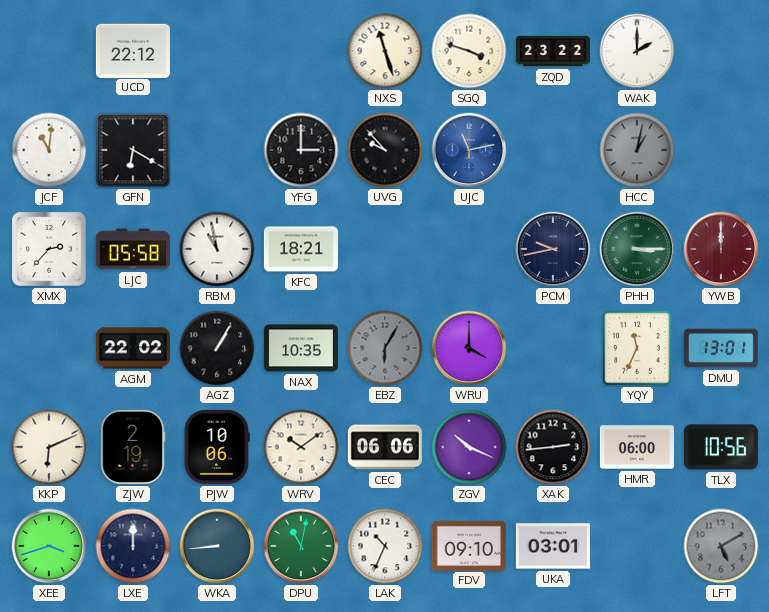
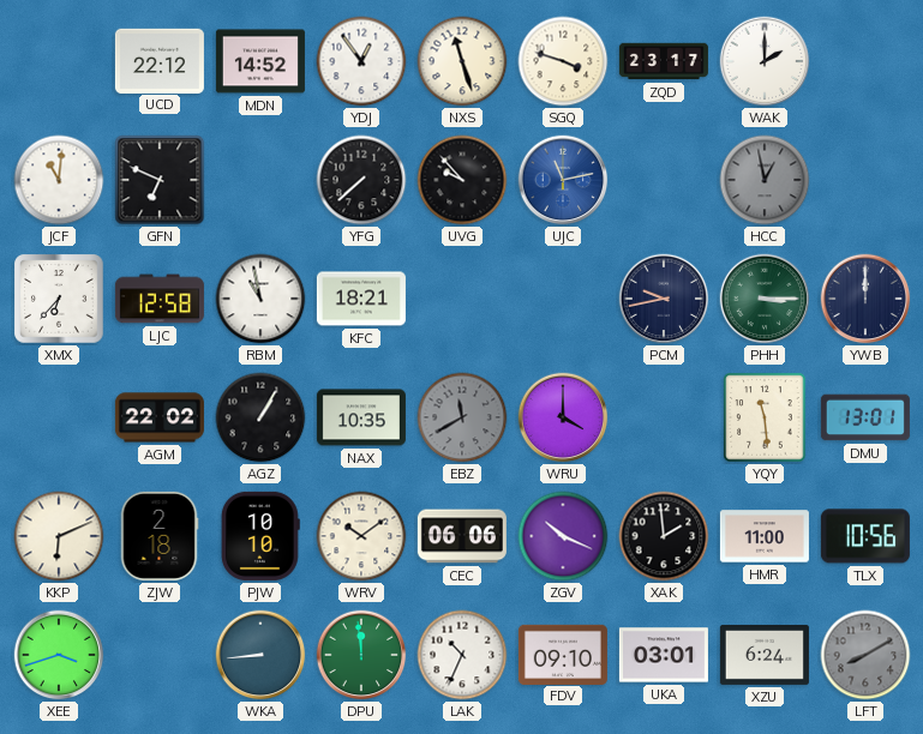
MDN: none -> 14:52 (260, 61)
YDJ: none -> 12:54 (361, 61)
ZQD: 23:22 -> 23:17 (664, 61)
GFN: 6:20 -> 6:49 (160, 180)
YFG: 3:00 -> 7:38 (361, 180)
HCC: 1:02 -> 12:58 (765, 180)
XMX: 2:37 -> 6:37 (59, 299)
LJC: 05:58 -> 12:58 (160, 299)
YWB dial: burgundy -> navy (865, 299)
EBZ: 6:05 -> 11:40 (462, 417)
YQY: 11:34 -> 11:29 (765, 417)
ZJW: 2:19 -> 2:18 (160, 536)
PJW: 10:06 -> 10:10 (260, 536)
XAK: 2:44 -> 1:59 (664, 536)
HMR: 06:00 -> 11:00 (765, 536)
LXE: 12:00 -> none (133, 546)
DPU: 11:02 -> 11:59 (361, 655)
XZU: none -> 6:24 (765, 655)
LFT: 5:10 -> 8:10 (865, 655)
